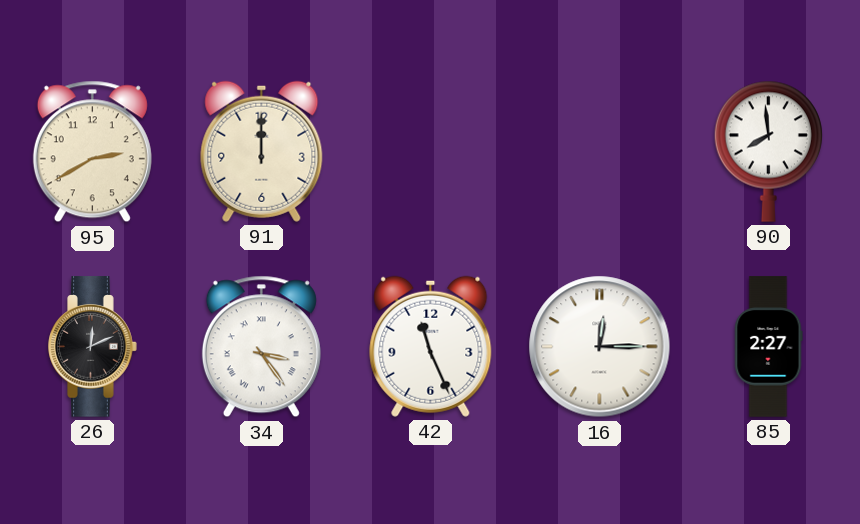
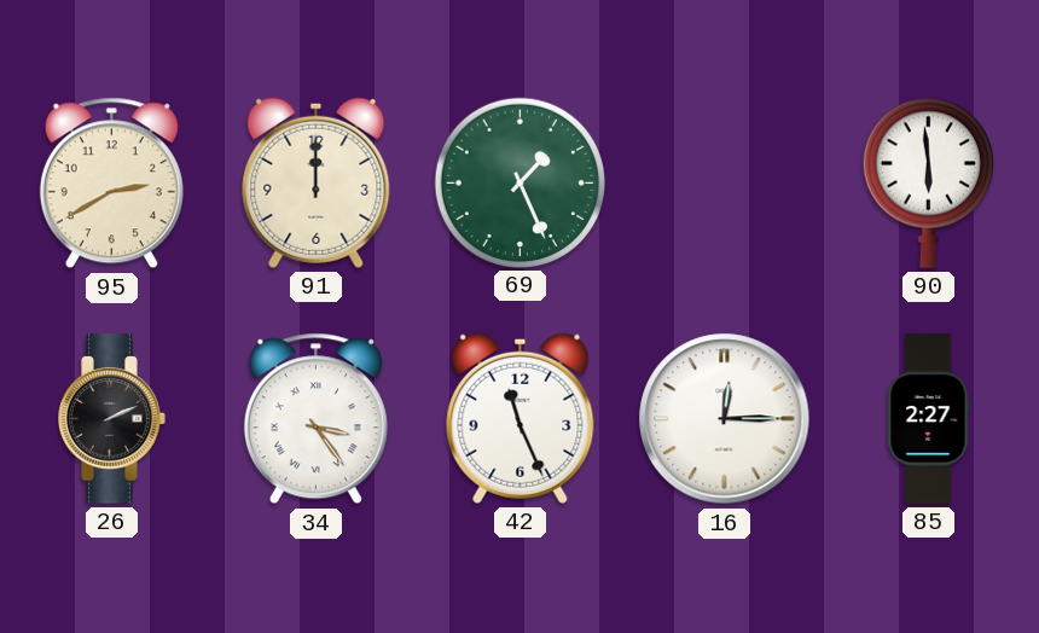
69: none -> 1:26 (519, 182)
90: 7:59 -> 5:59 (928, 182)
26: 12:11 -> 2:11 (112, 419)
